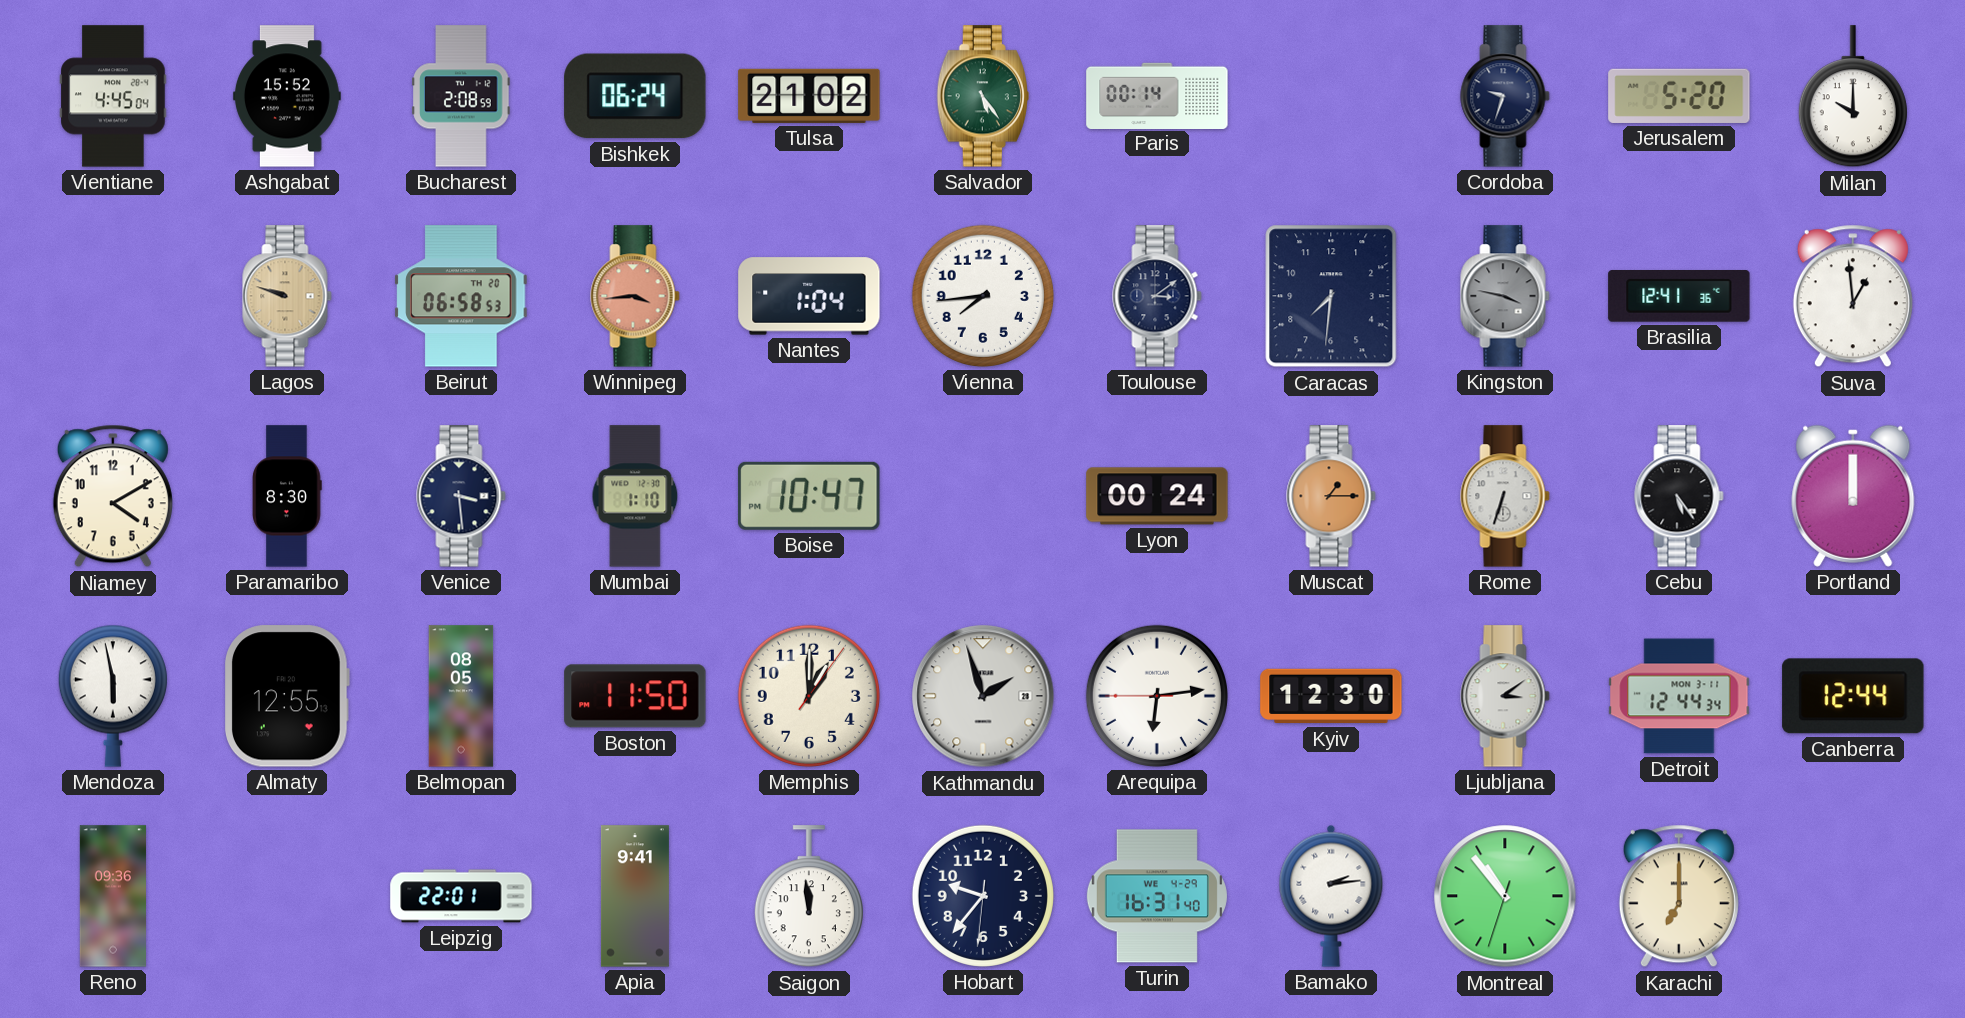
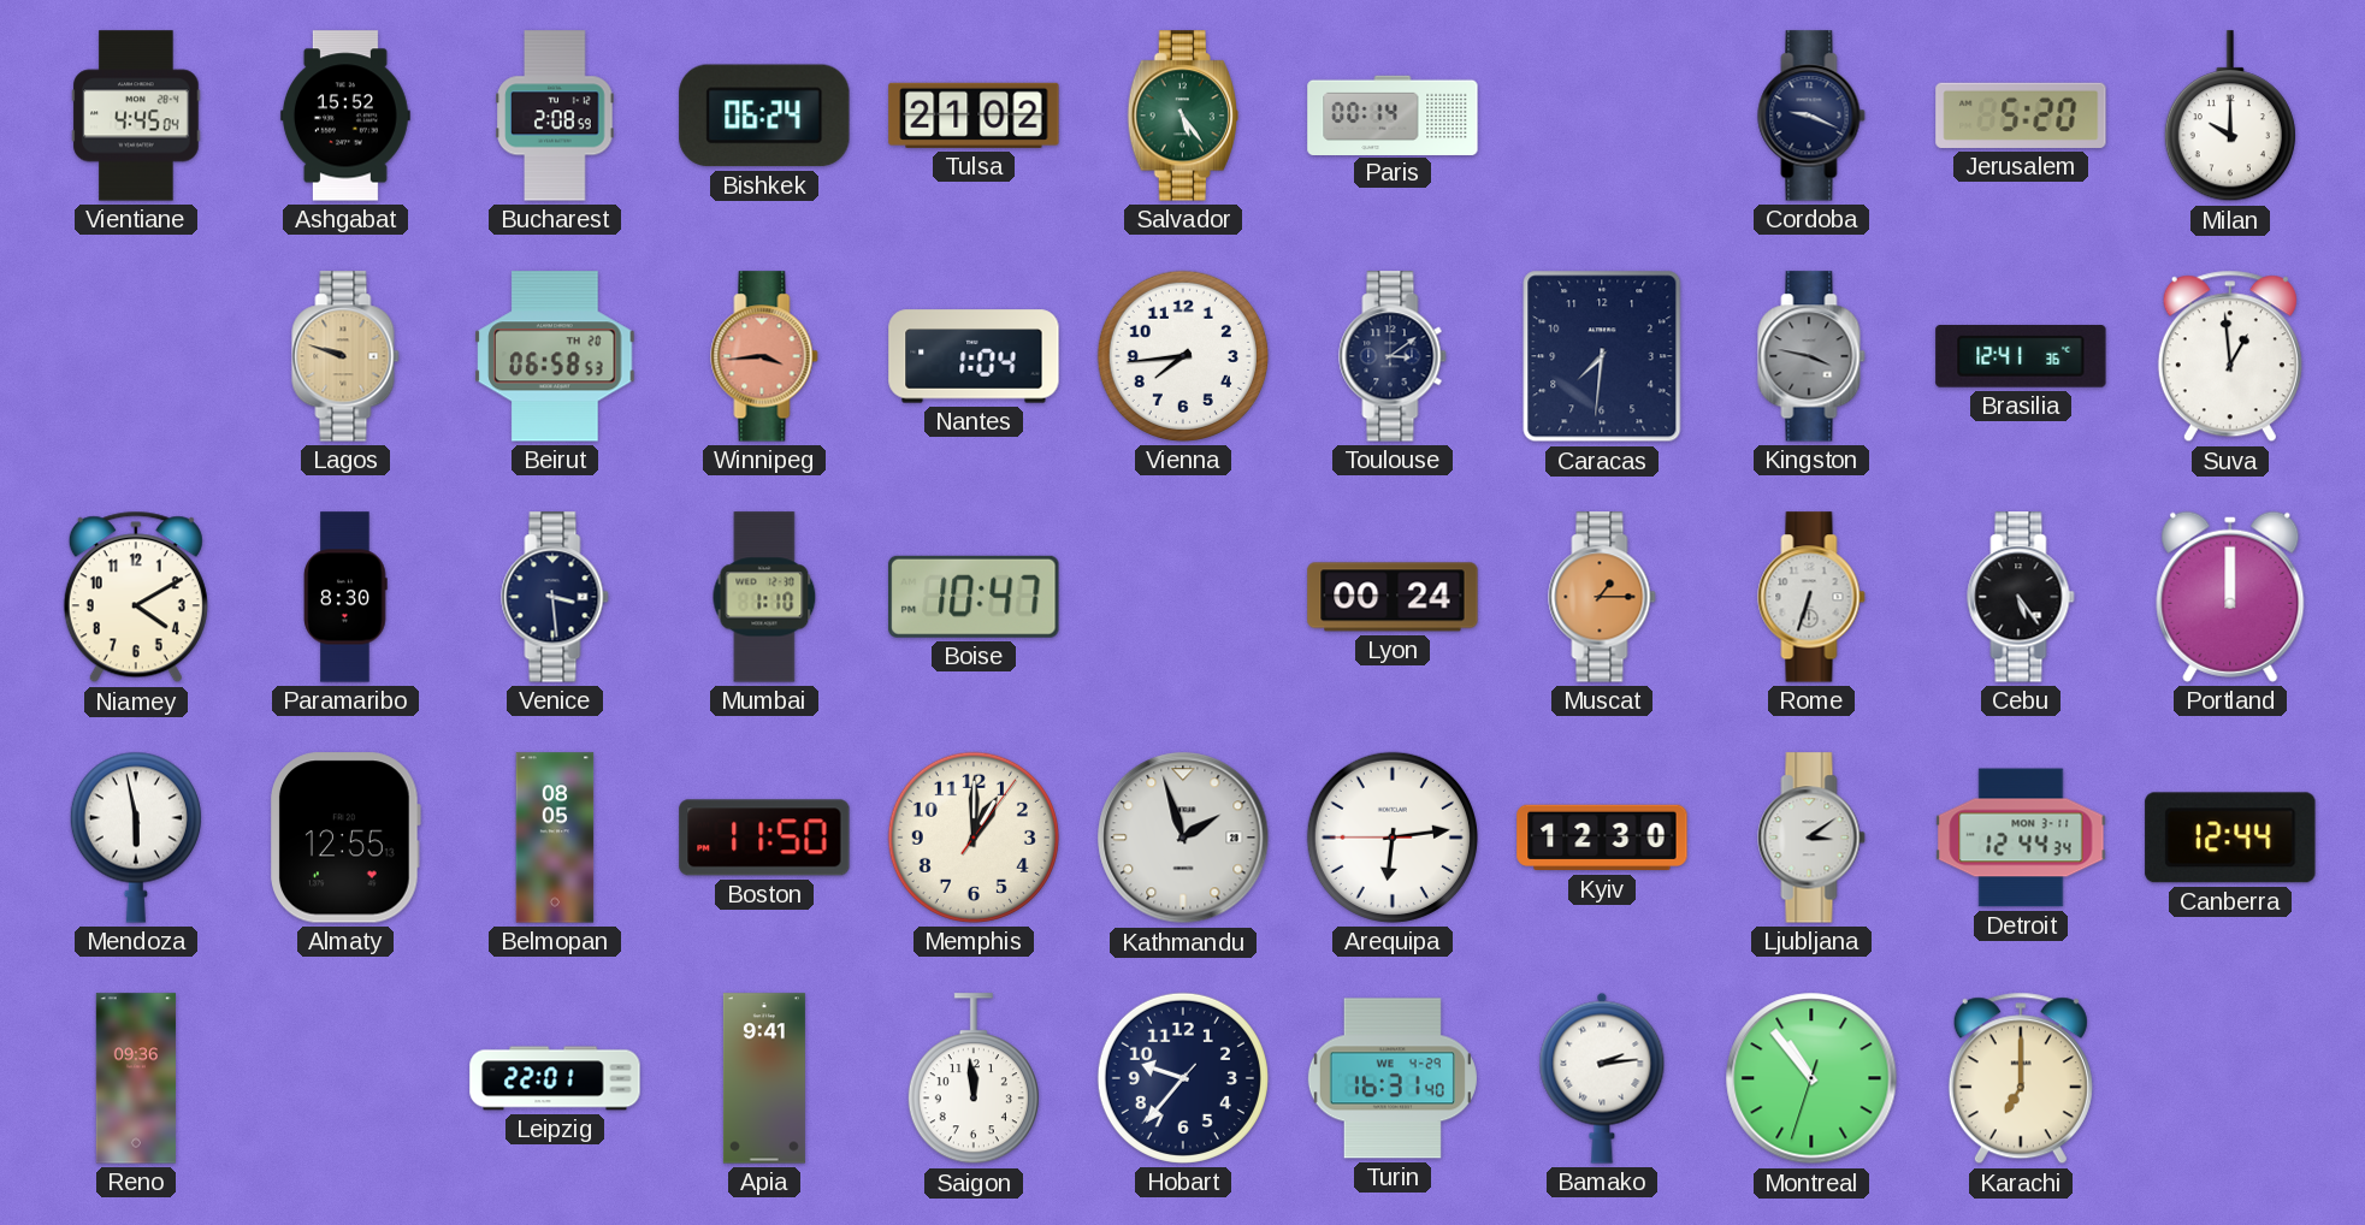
Cordoba: 9:33 -> 9:19 (1811, 116)
Hobart: 9:36:31 -> 9:36:37 (1183, 1078)
